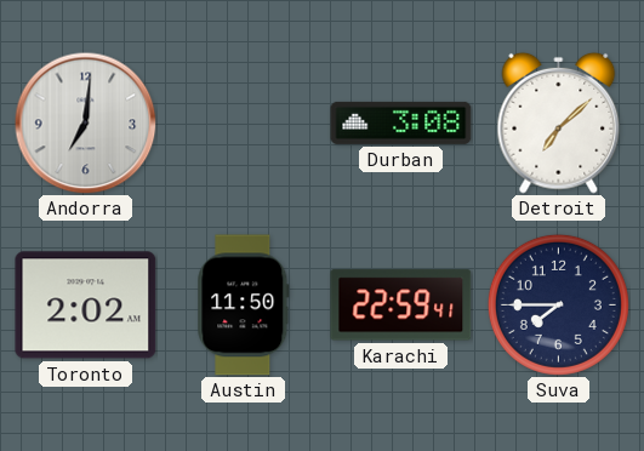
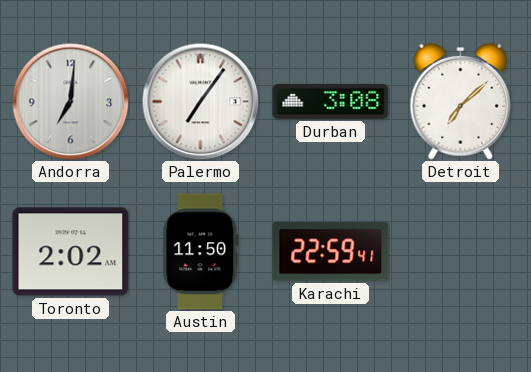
Palermo: none -> 7:06 (200, 101)
Suva: 7:45 -> none (558, 304)
